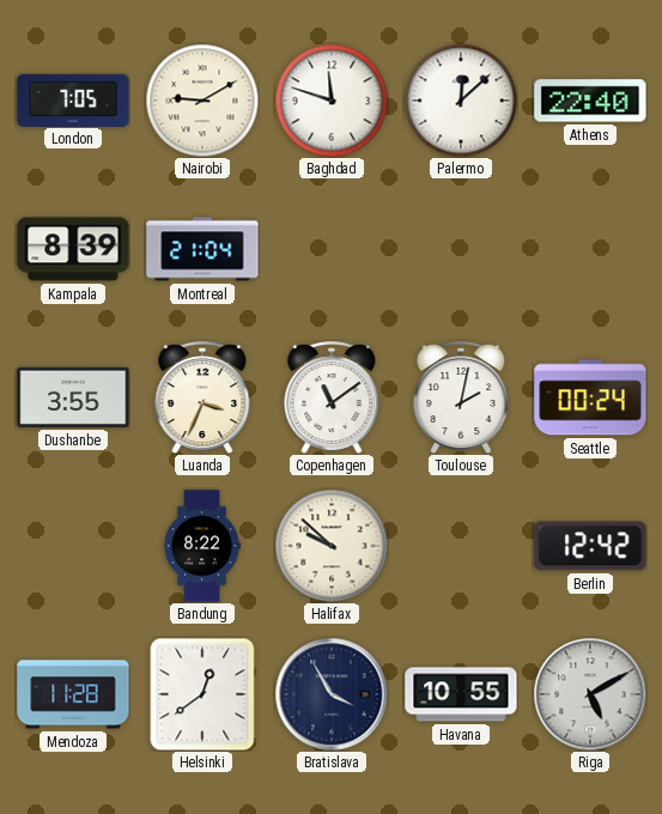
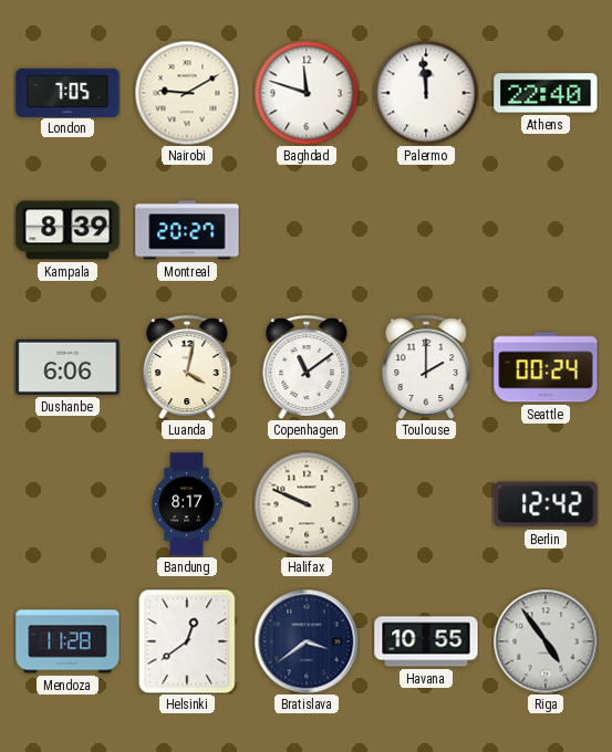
Palermo: 12:08 -> 11:59 (426, 93)
Montreal: 21:04 -> 20:27 (187, 230)
Dushanbe: 3:55 -> 6:06 (68, 367)
Luanda: 3:34 -> 4:02 (187, 367)
Toulouse: 2:02 -> 2:00 (426, 367)
Bandung: 8:22 -> 8:17 (187, 504)
Halifax: 9:52 -> 9:49 (307, 504)
Bratislava: 3:55 -> 3:39 (307, 641)
Riga: 5:10 -> 4:54 (546, 641)
